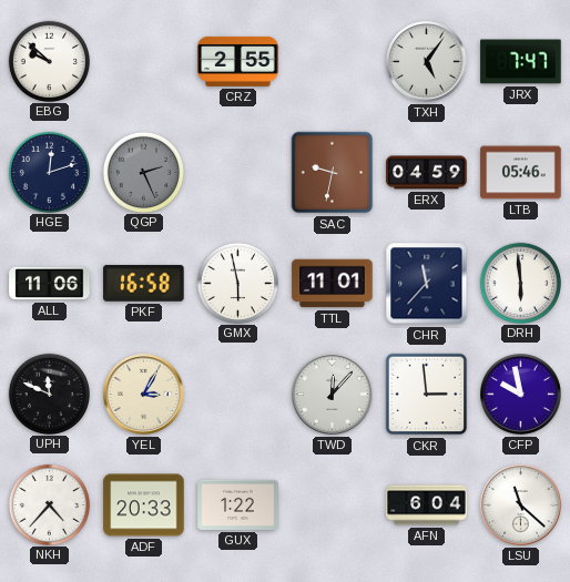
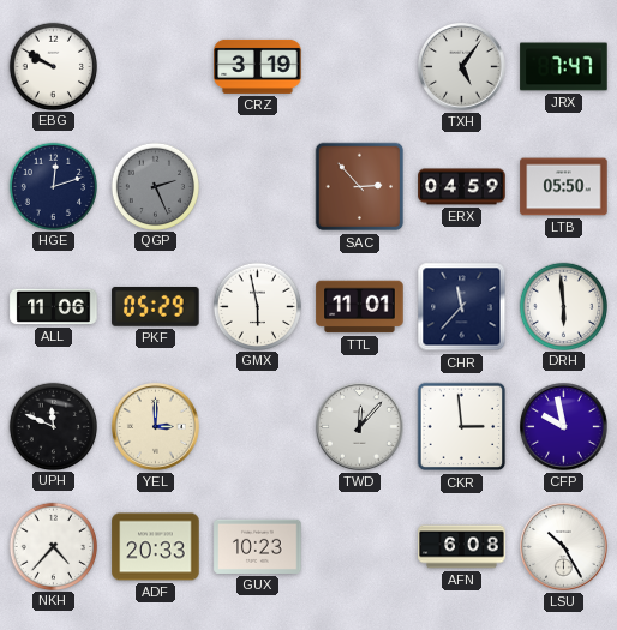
EBG: 9:52 -> 9:50 (53, 66)
CRZ: 2:55 -> 3:19 (258, 66)
SAC: 9:32 -> 2:53 (360, 187)
LTB: 05:46 -> 05:50 (564, 187)
PKF: 16:58 -> 05:29 (156, 306)
YEL: 3:05 -> 3:00 (156, 427)
GUX: 1:22 -> 10:23 (258, 546)
AFN: 6:04 -> 6:08 (462, 547)
LSU: 11:22 -> 10:25 (564, 547)
